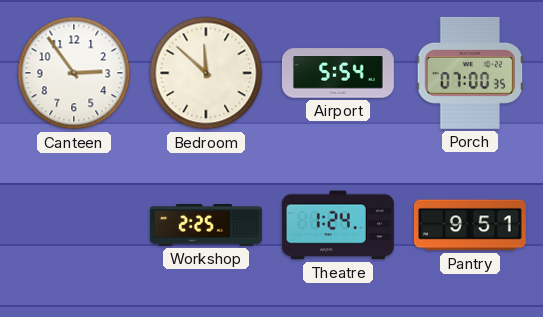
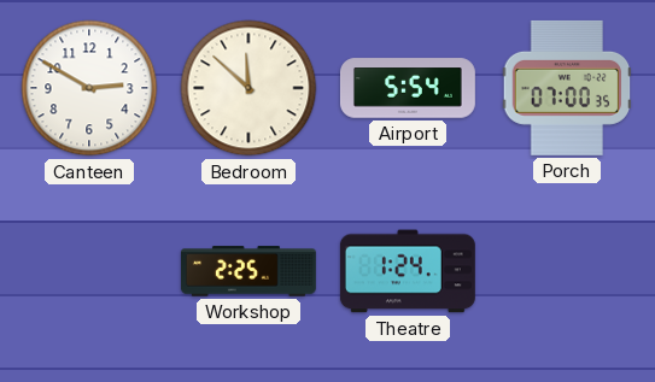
Canteen: 2:54 -> 2:50 (89, 88)
Pantry: 9:51 -> none (470, 225)
